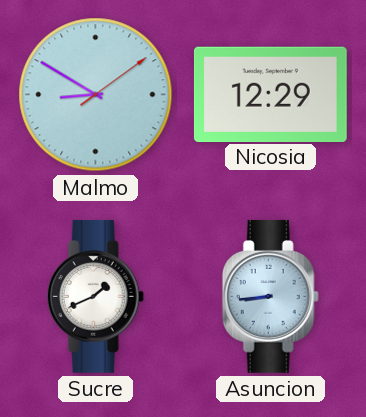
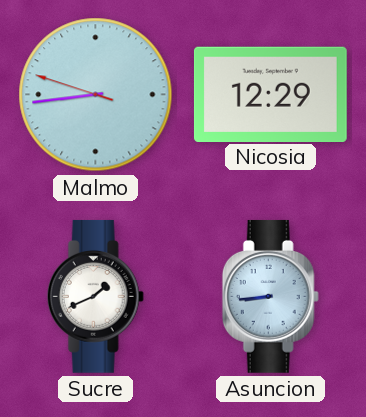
Malmo: 8:50 -> 8:43 (96, 95)
